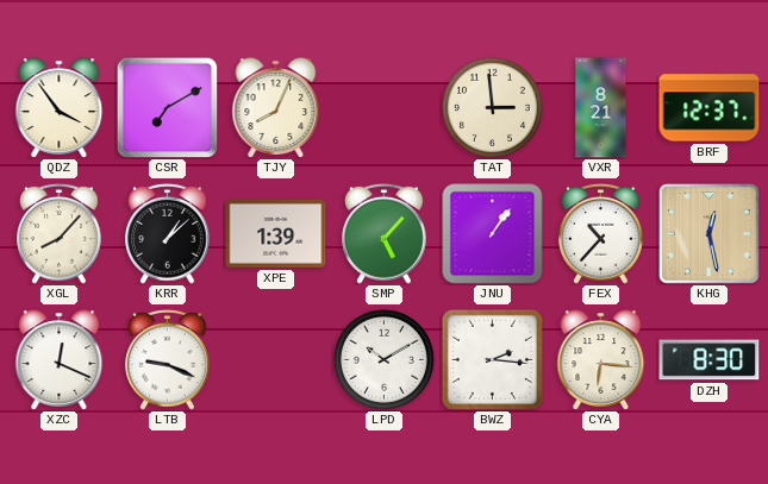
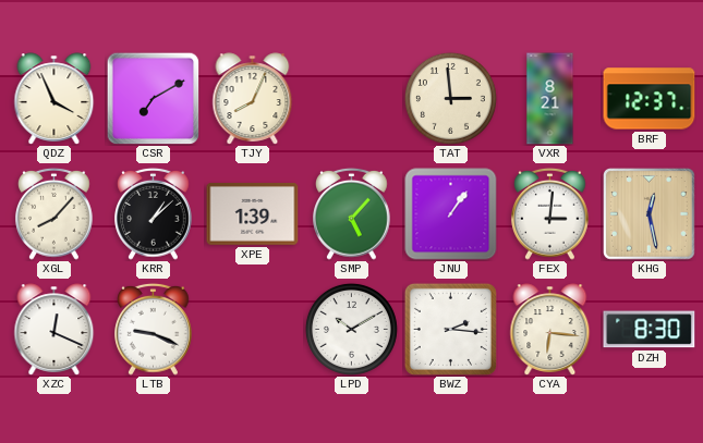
QDZ: 3:54 -> 3:56 (54, 99)
FEX: 10:37 -> 3:01 (550, 213)
